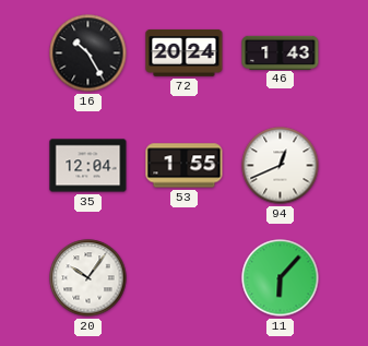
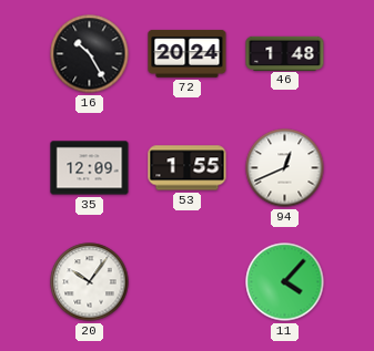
46: 1:43 -> 1:48 (285, 53)
35: 12:04 -> 12:09 (90, 168)
11: 6:07 -> 4:07 (285, 282)
